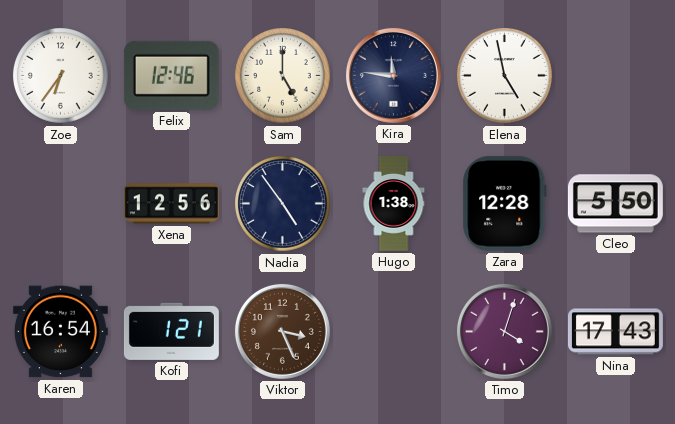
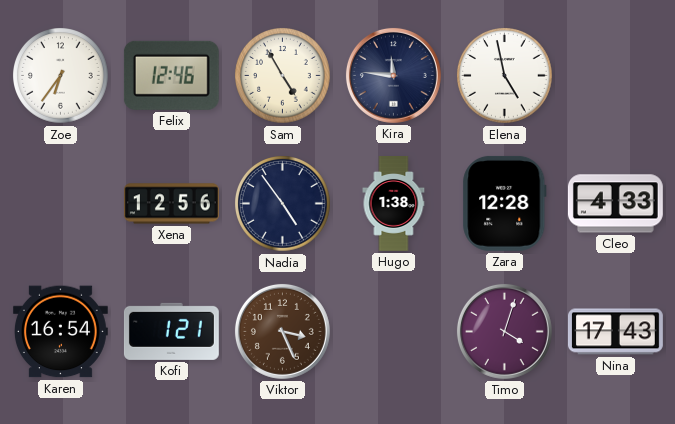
Sam: 5:00 -> 4:55 (283, 76)
Cleo: 5:50 -> 4:33 (615, 204)
